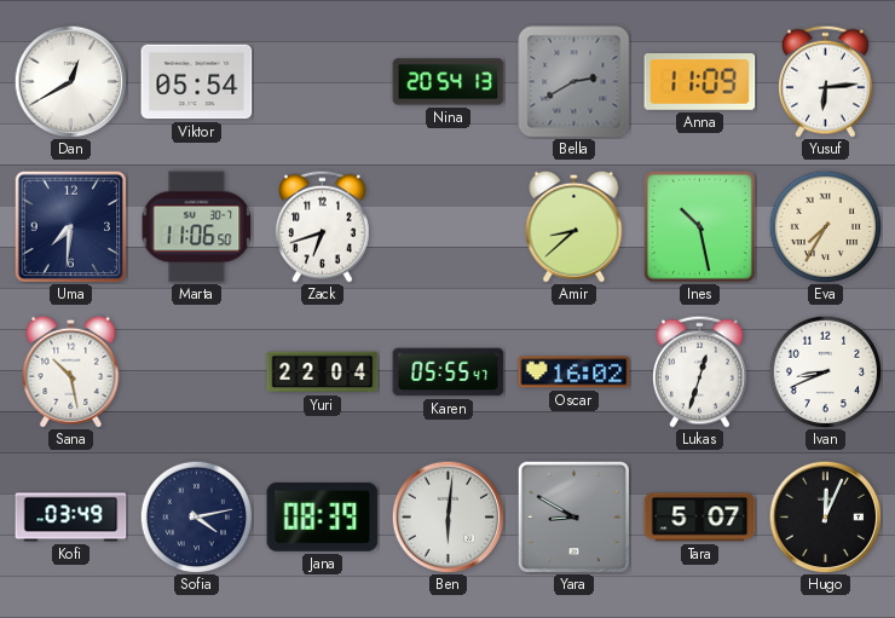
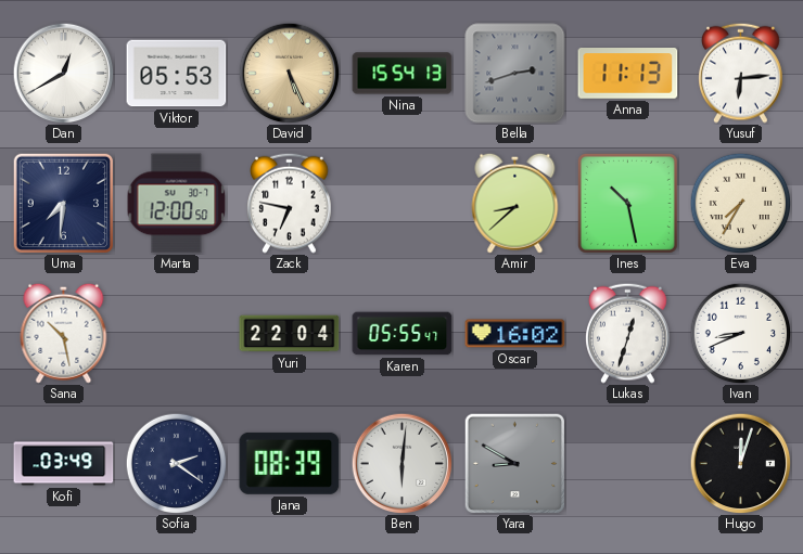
Viktor: 05:54 -> 05:53 (177, 74)
David: none -> 5:26 (289, 73)
Nina: 20:54 -> 15:54 (403, 74)
Bella: 2:40 -> 2:42 (515, 74)
Anna: 11:09 -> 11:13 (628, 74)
Marta: 11:06 -> 12:00 (177, 204)
Zack: 6:42 -> 6:47 (290, 203)
Sofia: 4:13 -> 2:21 (176, 463)
Tara: 5:07 -> none (700, 518)
Hugo: 12:04 -> 12:03 (740, 463)
